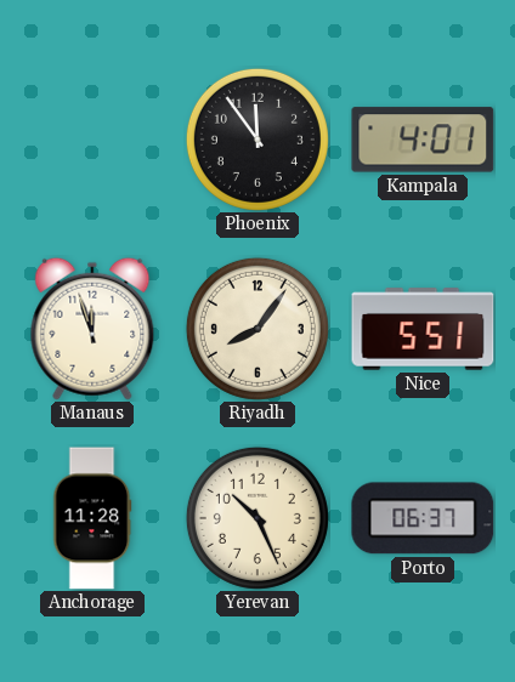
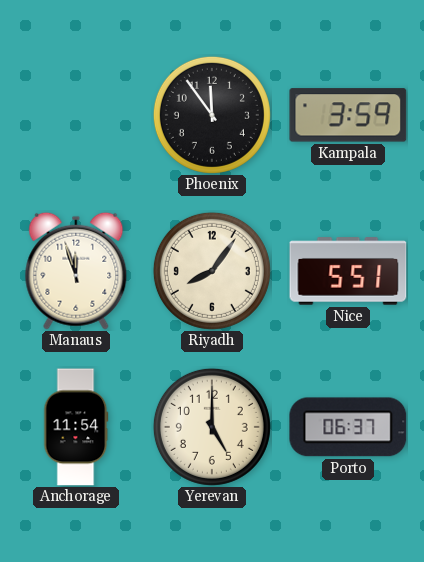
Kampala: 4:01 -> 3:59 (348, 115)
Anchorage: 11:28 -> 11:54 (76, 427)
Yerevan: 10:26 -> 5:00 (212, 427)
